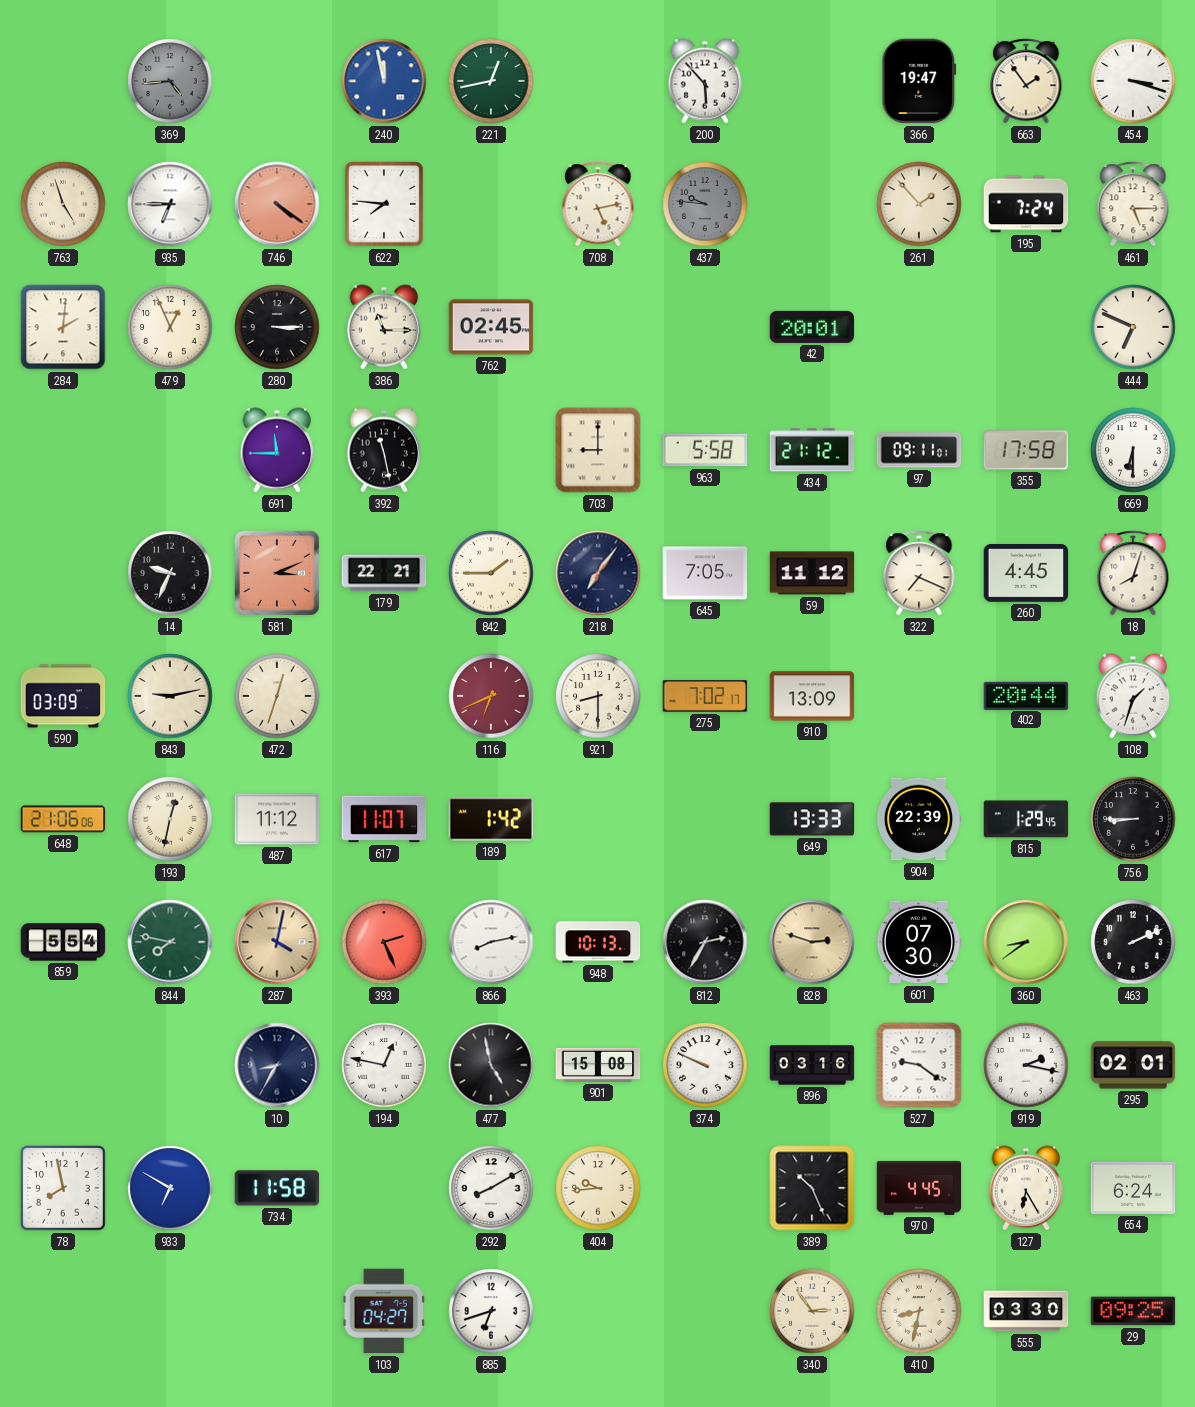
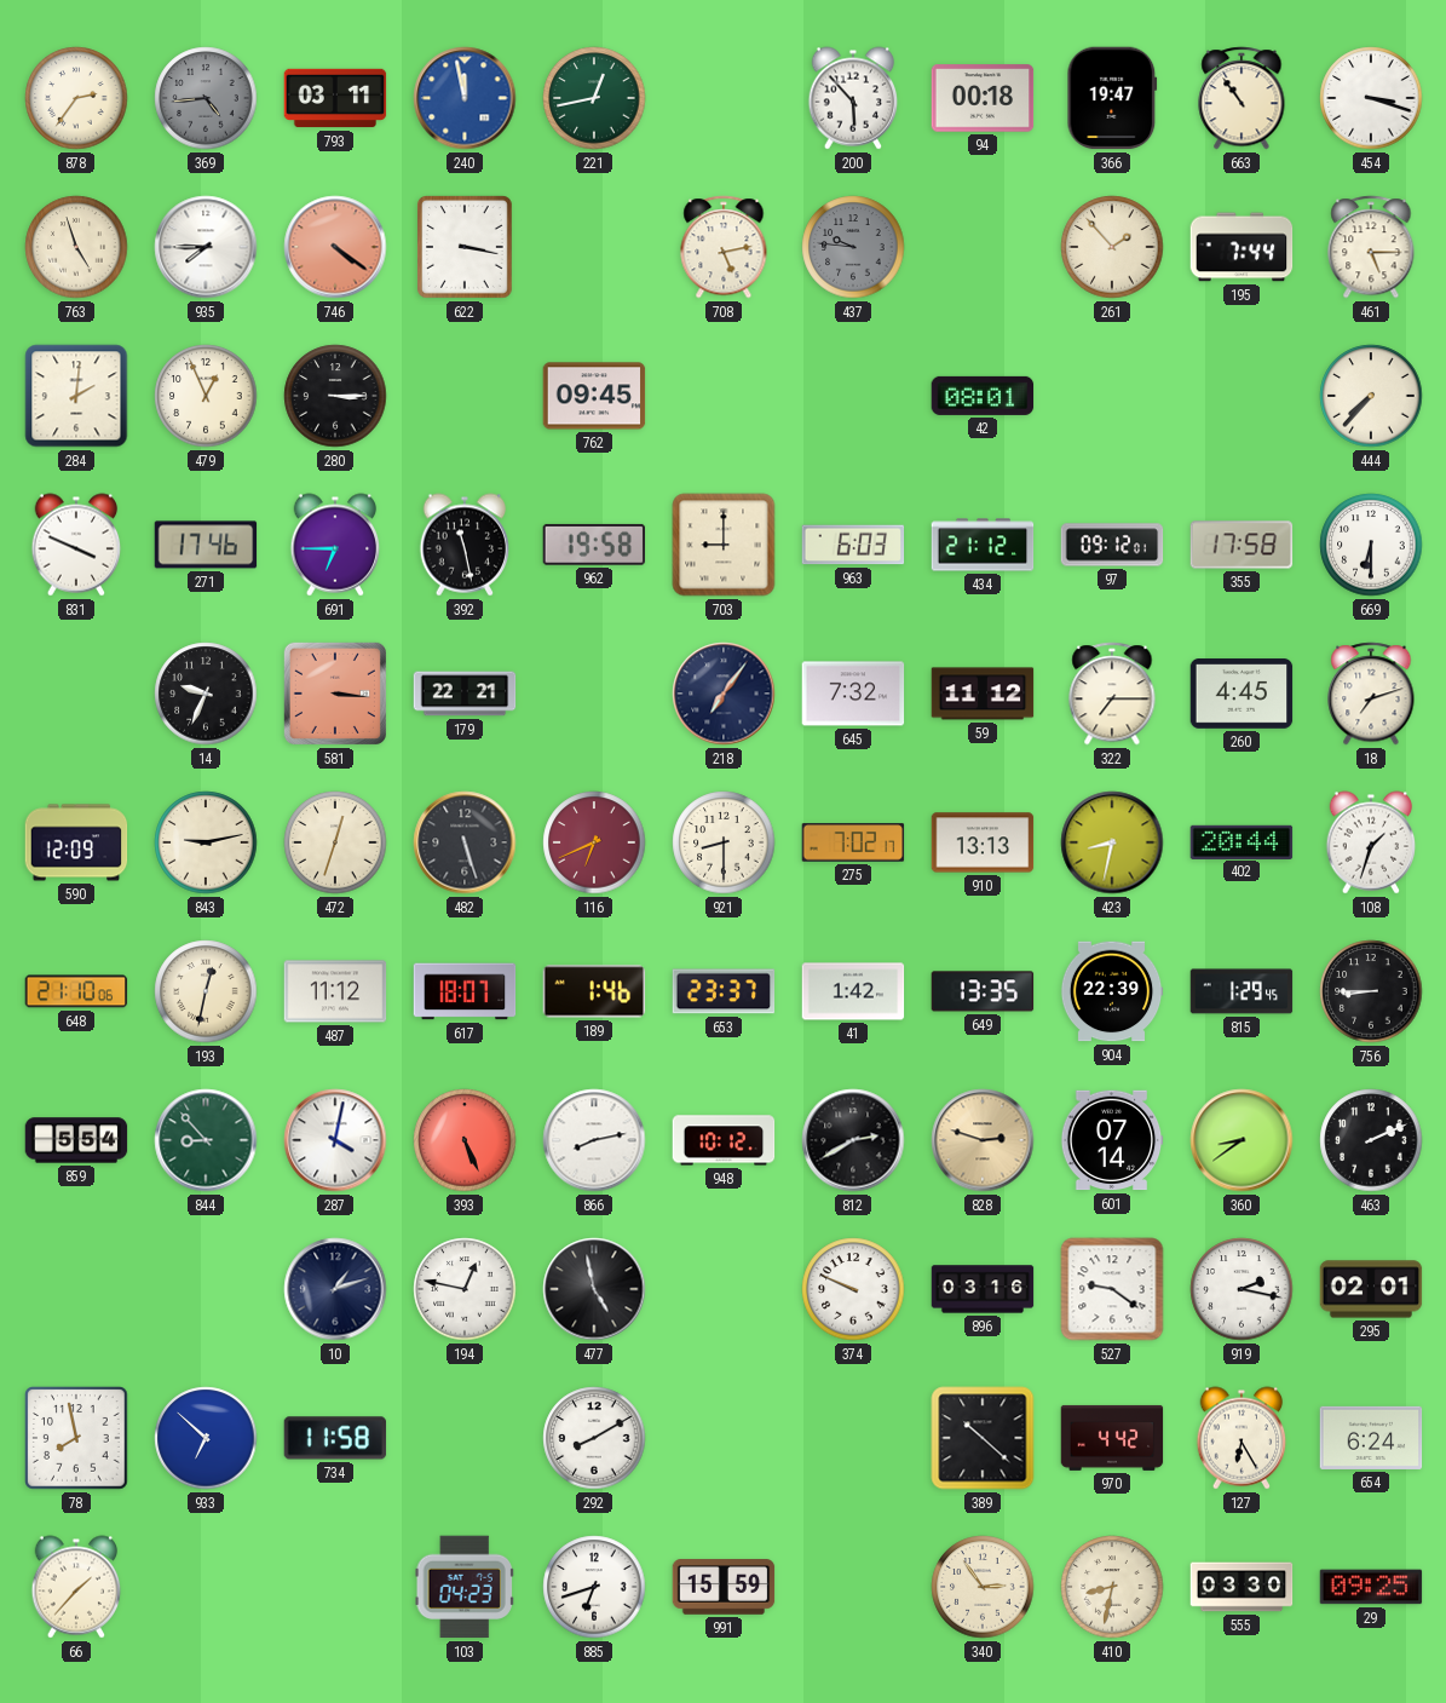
878: none -> 2:36 (76, 98)
793: none -> 03:11 (335, 98)
94: none -> 00:18 (983, 98)
663: 1:54 -> 10:54 (1242, 98)
935: 6:45 -> 7:45 (206, 247)
622: 7:46 -> 3:17 (465, 248)
195: 7:24 -> 7:44 (1242, 247)
386: 11:15 -> none (384, 327)
762: 02:45 -> 09:45 (594, 396)
42: 20:01 -> 08:01 (983, 396)
444: 6:49 -> 7:37 (1371, 396)
831: none -> 3:49 (76, 545)
271: none -> 17:46 (206, 545)
691: 11:45 -> 6:45 (335, 545)
962: none -> 19:58 (593, 545)
963: 5:58 -> 6:03 (853, 545)
97: 09:11 -> 09:12 (1112, 545)
581: 3:11 -> 3:16 (335, 694)
842: 1:45 -> none (491, 573)
645: 7:05 -> 7:32 (853, 694)
322: 7:19 -> 7:15 (1112, 694)
18: 8:03 -> 7:12 (1371, 694)
590: 03:09 -> 12:09 (76, 842)
482: none -> 5:27 (465, 842)
910: 13:09 -> 13:13 (983, 842)
423: none -> 8:32 (1112, 842)
648: 21:06 -> 21:10 (76, 991)
617: 11:07 -> 18:07 (465, 991)
189: 1:42 -> 1:46 (594, 991)
653: none -> 23:37 (724, 991)
41: none -> 1:42 (853, 991)
649: 13:33 -> 13:35 (983, 991)
844: 7:47 -> 8:53 (206, 1140)
287 dial: champagne -> white (335, 1140)
393: 2:26 -> 5:26 (465, 1140)
948: 10:13 -> 10:12 (724, 1140)
812: 2:35 -> 2:40 (853, 1140)
601: 07:30 -> 07:14 (1112, 1140)
10: 8:35 -> 1:12 (335, 1289)
901: 15:08 -> none (598, 1065)
933: 6:50 -> 6:52 (206, 1438)
404: 9:44 -> none (598, 1188)
389: 10:26 -> 10:22 (983, 1438)
970: 4:45 -> 4:42 (1112, 1438)
66: none -> 1:37 (76, 1587)
103: 04:27 -> 04:23 (465, 1587)
991: none -> 15:59 (724, 1587)
